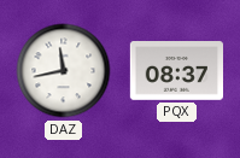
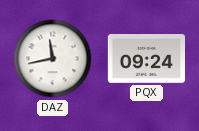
PQX: 08:37 -> 09:24 (146, 59)
